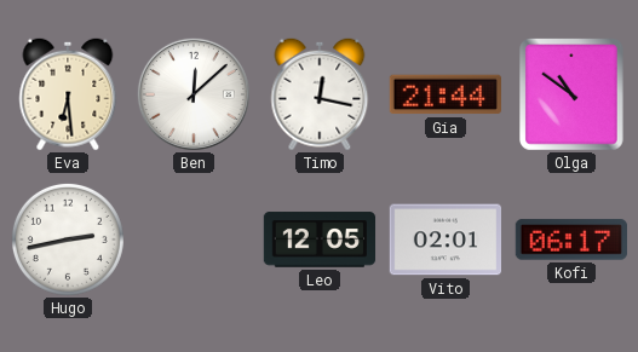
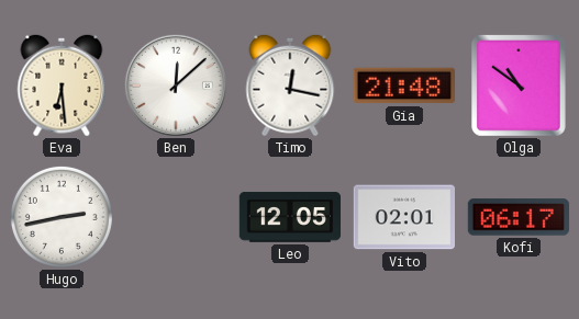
Gia: 21:44 -> 21:48 (403, 86)
